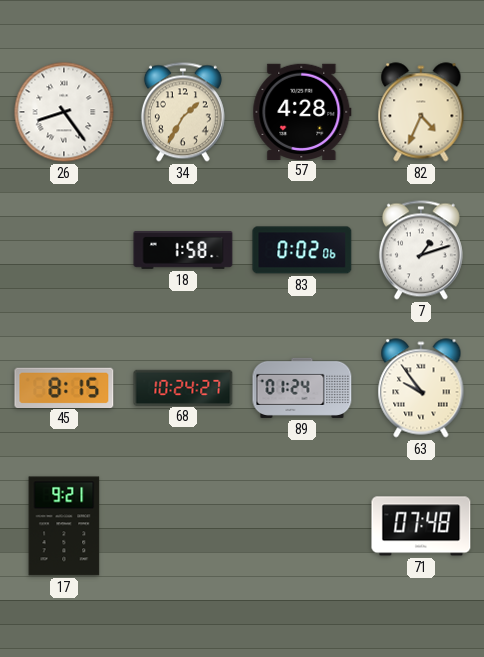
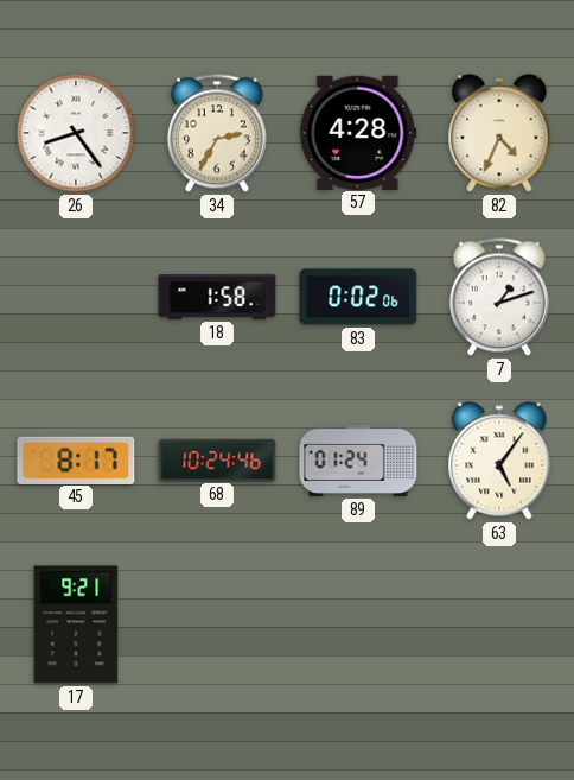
34: 1:35 -> 2:35 (217, 133)
45: 8:15 -> 8:17 (76, 459)
68: 10:24:27 -> 10:24:46 (217, 459)
63: 9:54 -> 5:06 (499, 461)
71: 07:48 -> none (421, 526)
